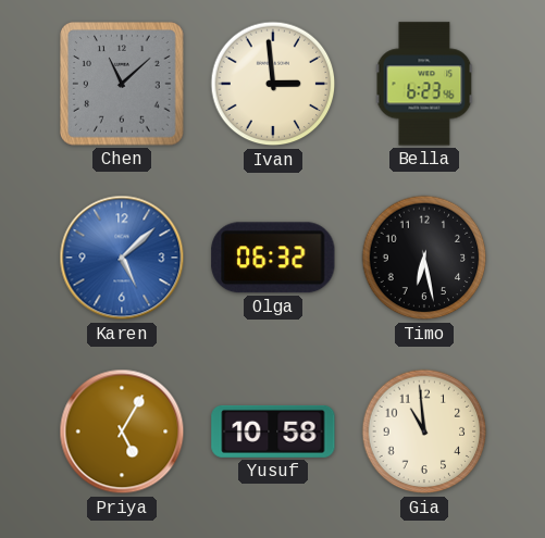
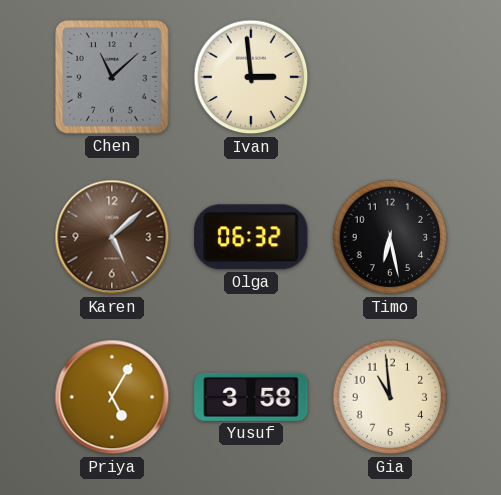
Bella: 6:23 -> none (424, 84)
Karen dial: blue -> brown (112, 237)
Yusuf: 10:58 -> 3:58 (251, 397)
